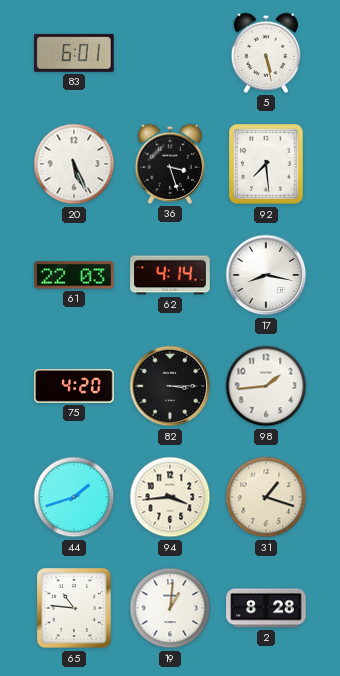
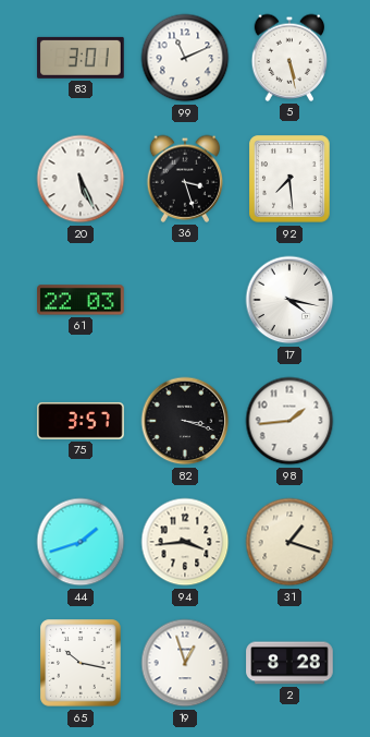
83: 6:01 -> 3:01 (81, 58)
99: none -> 11:11 (185, 58)
62: 4:14 -> none (170, 275)
17: 8:17 -> 4:17 (289, 300)
75: 4:20 -> 3:57 (81, 421)
82: 3:15 -> 3:18 (185, 421)
65: 10:46 -> 10:17 (81, 663)
19: 1:01 -> 12:57 (185, 663)
